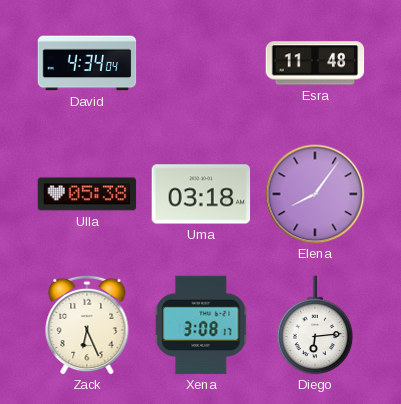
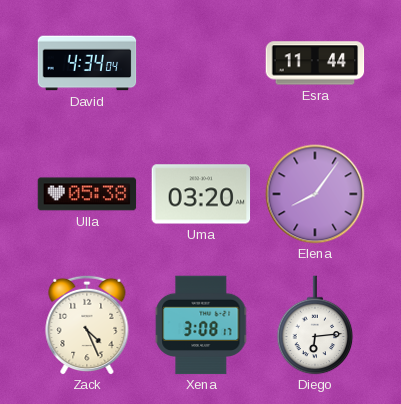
Esra: 11:48 -> 11:44 (315, 63)
Uma: 03:18 -> 03:20 (201, 194)
Zack: 6:26 -> 4:26 (87, 325)
